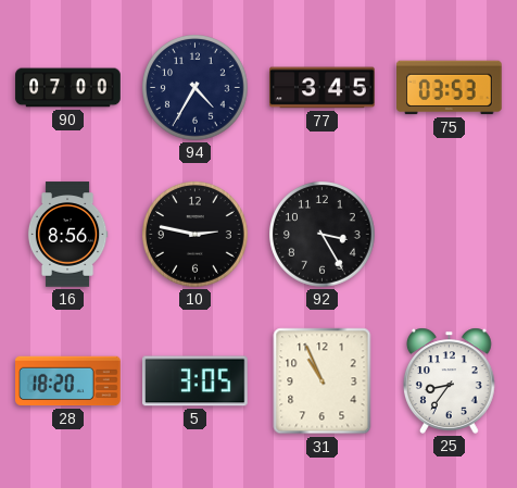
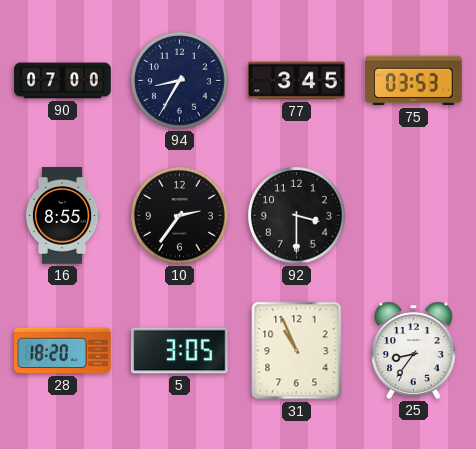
94: 4:35 -> 8:35 (180, 81)
16: 8:56 -> 8:55 (62, 216)
10: 2:47 -> 2:36 (180, 216)
92: 3:25 -> 3:30 (297, 216)
